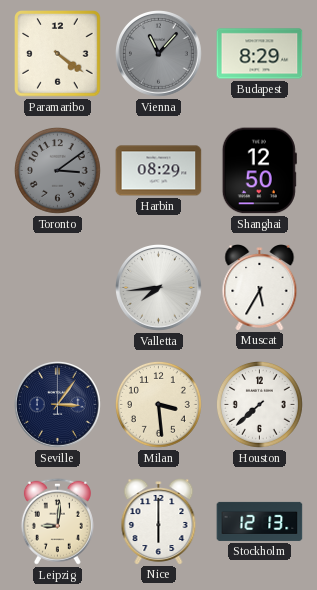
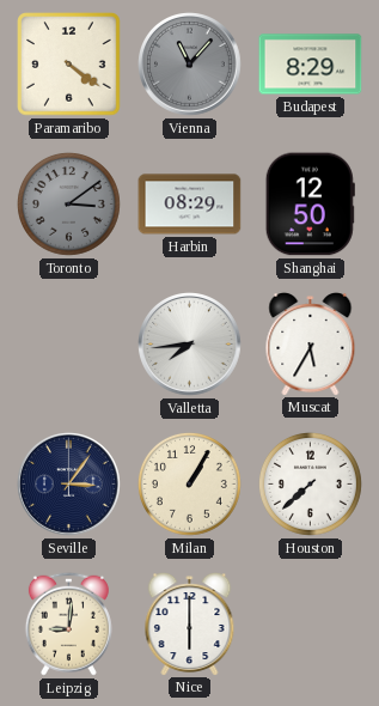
Milan: 3:29 -> 1:05 (189, 483)
Stockholm: 12:13 -> none (260, 521)
